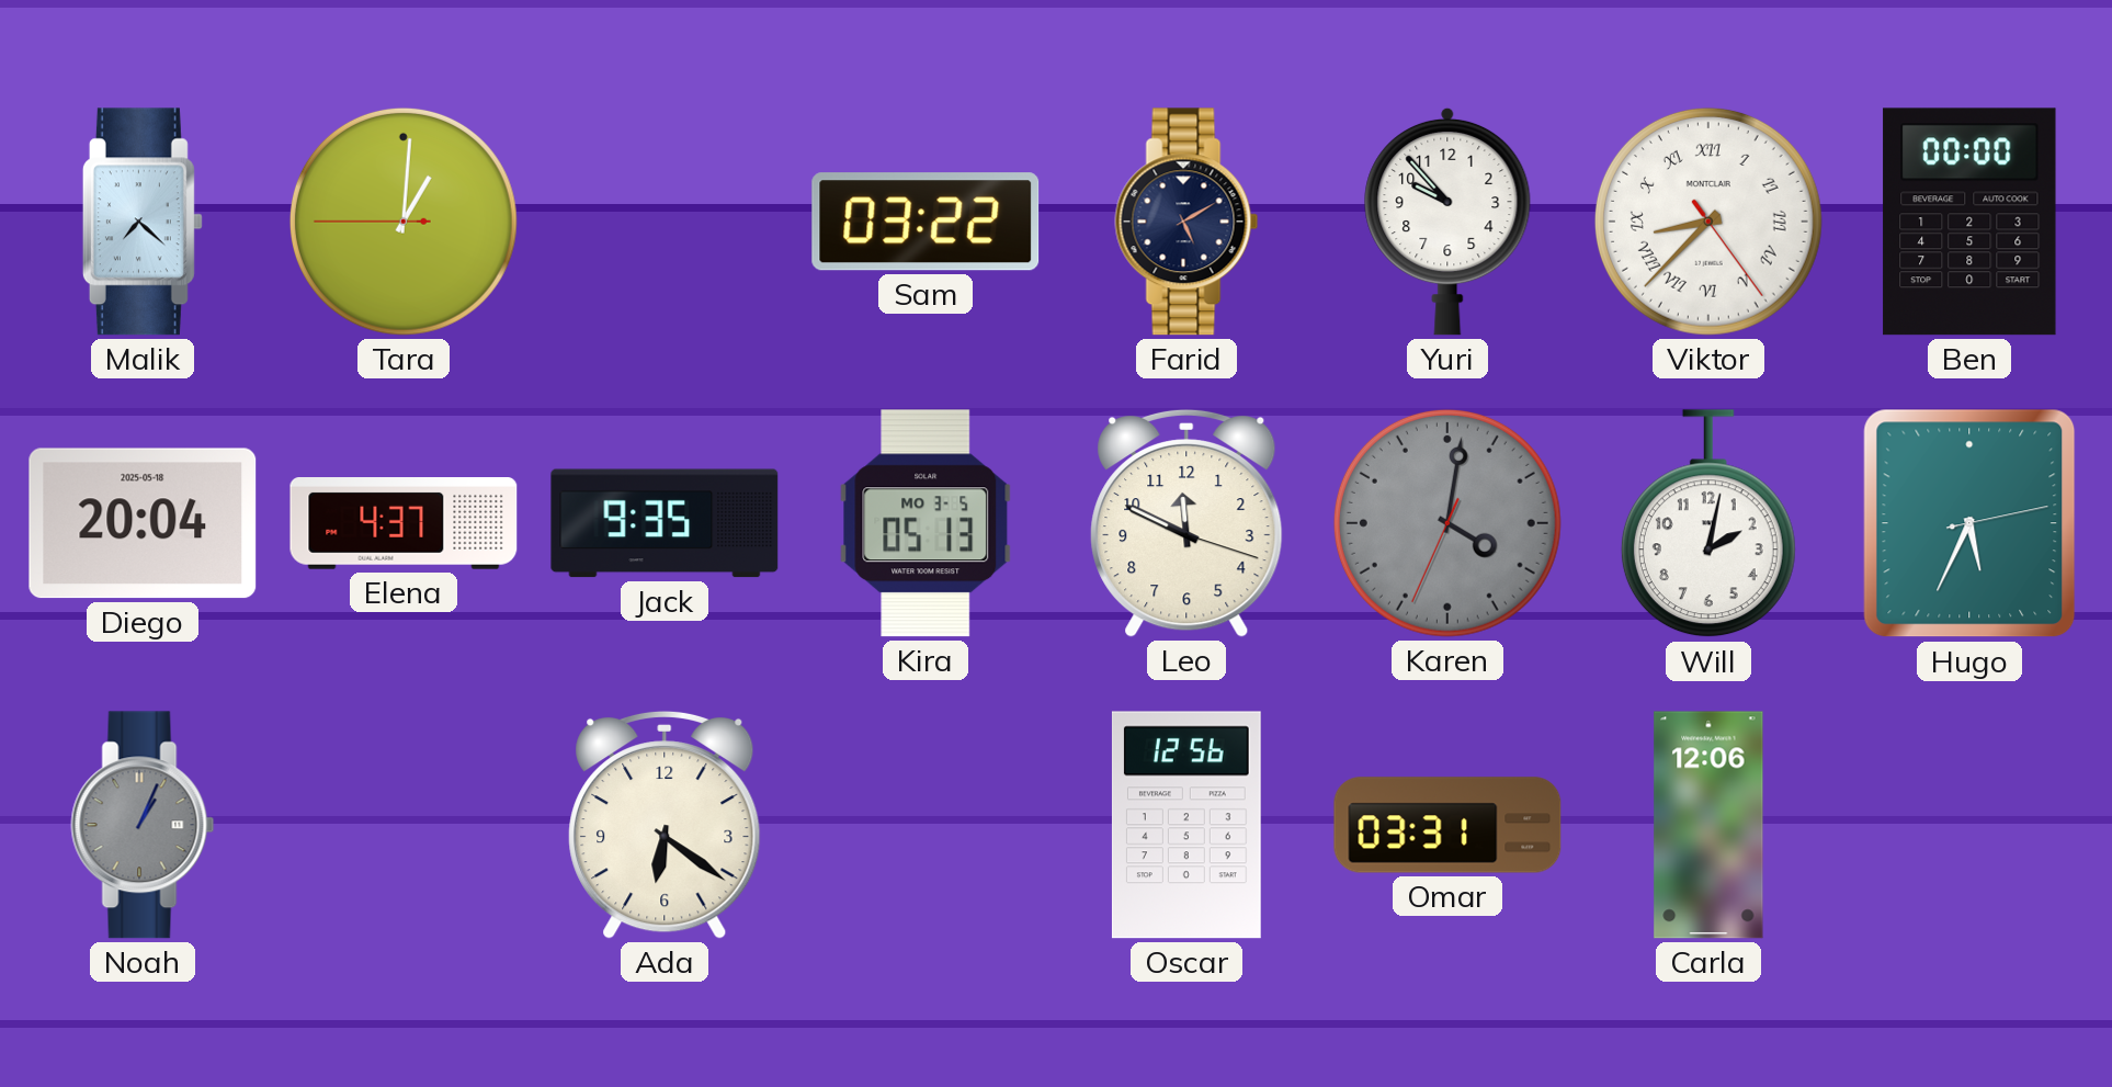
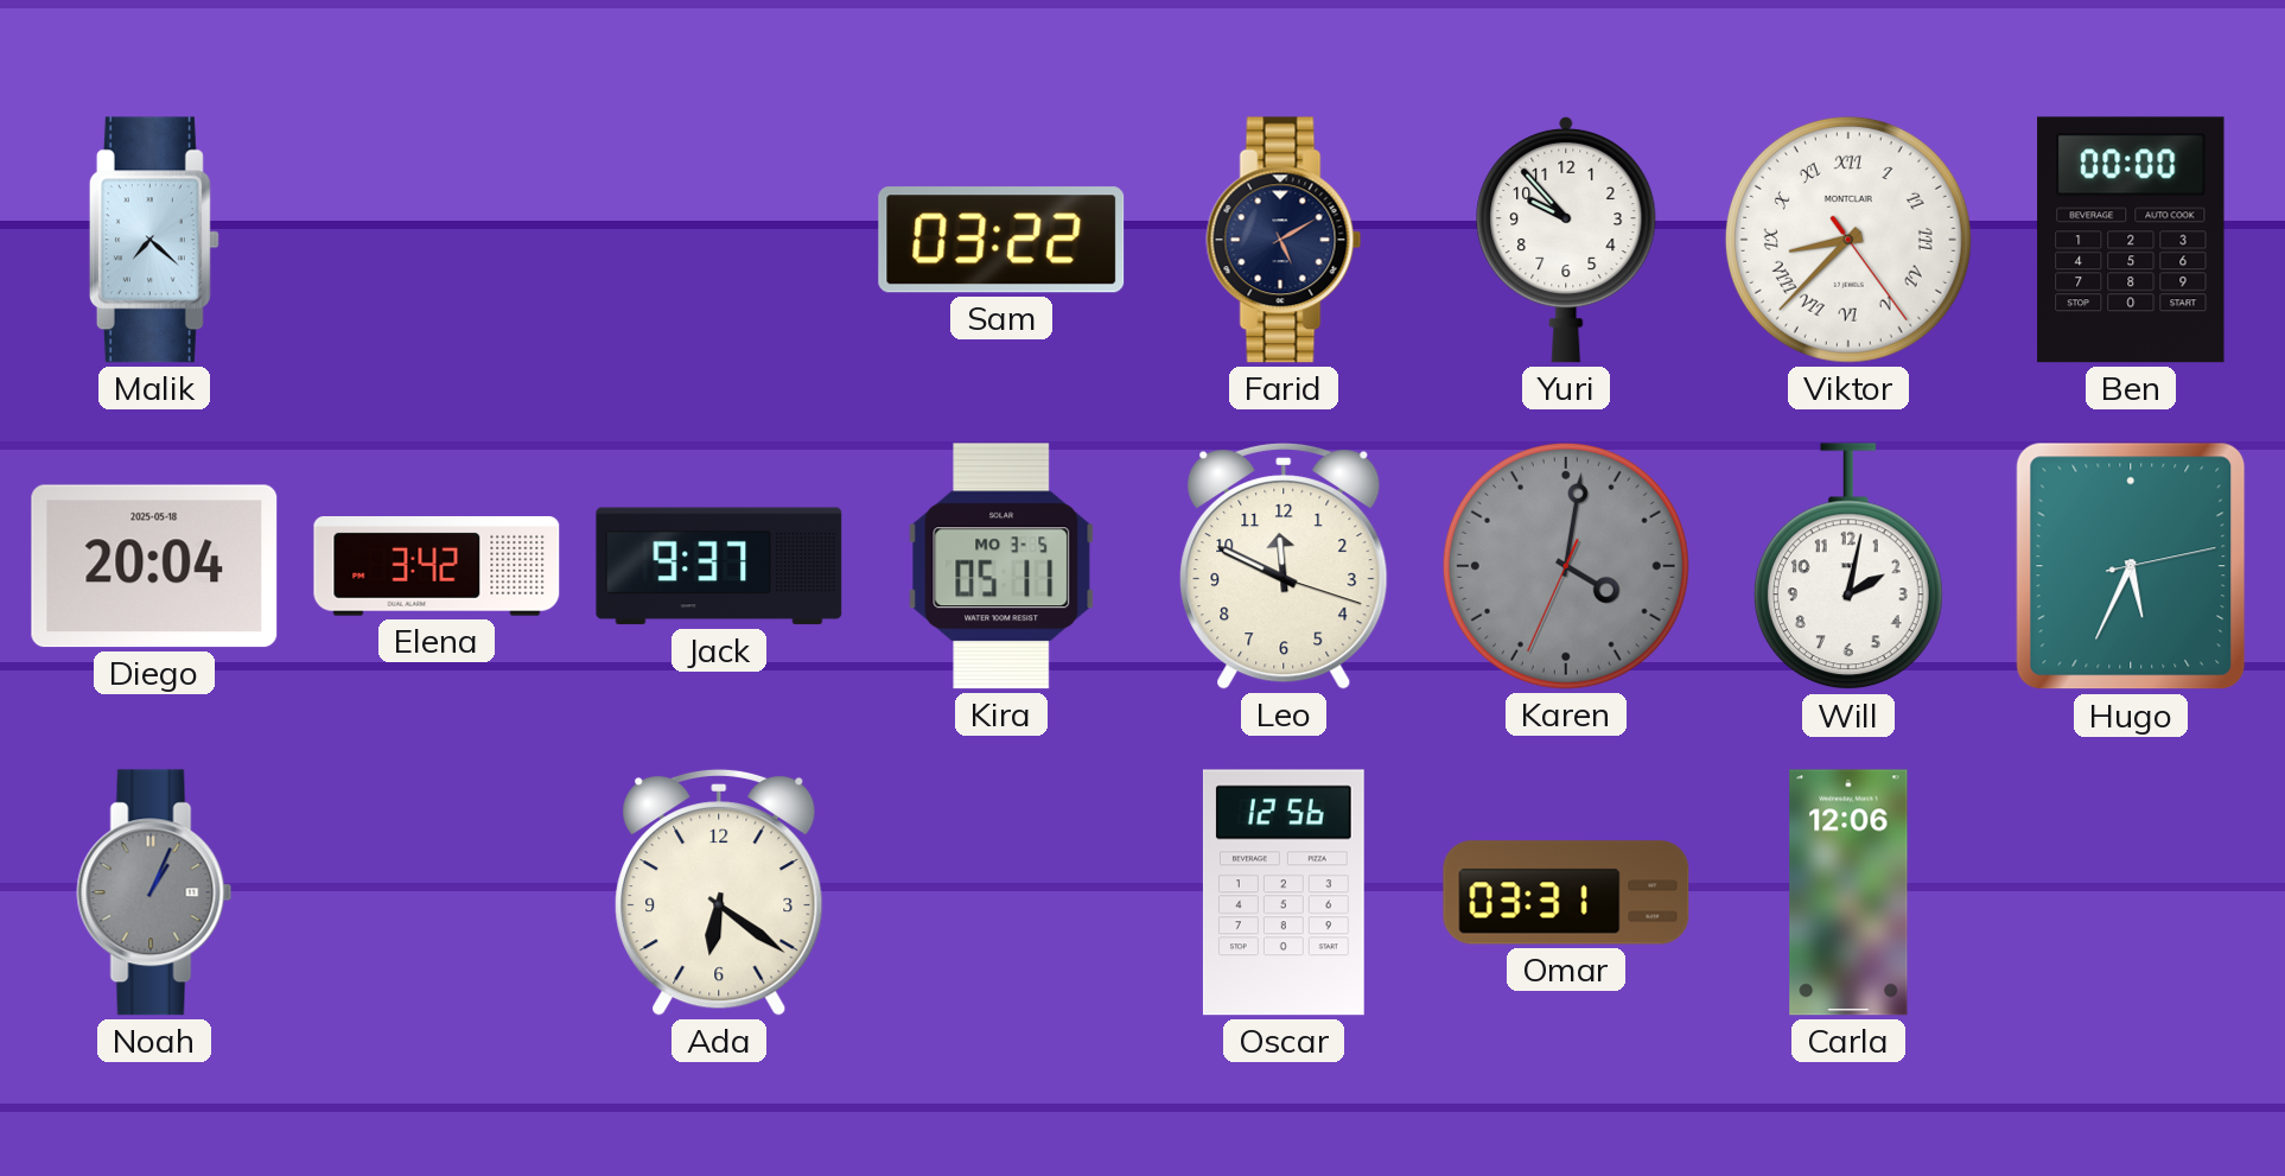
Tara: 1:00 -> none (404, 222)
Elena: 4:37 -> 3:42 (437, 567)
Jack: 9:35 -> 9:37 (719, 566)
Kira: 05:13 -> 05:11 (1001, 566)
